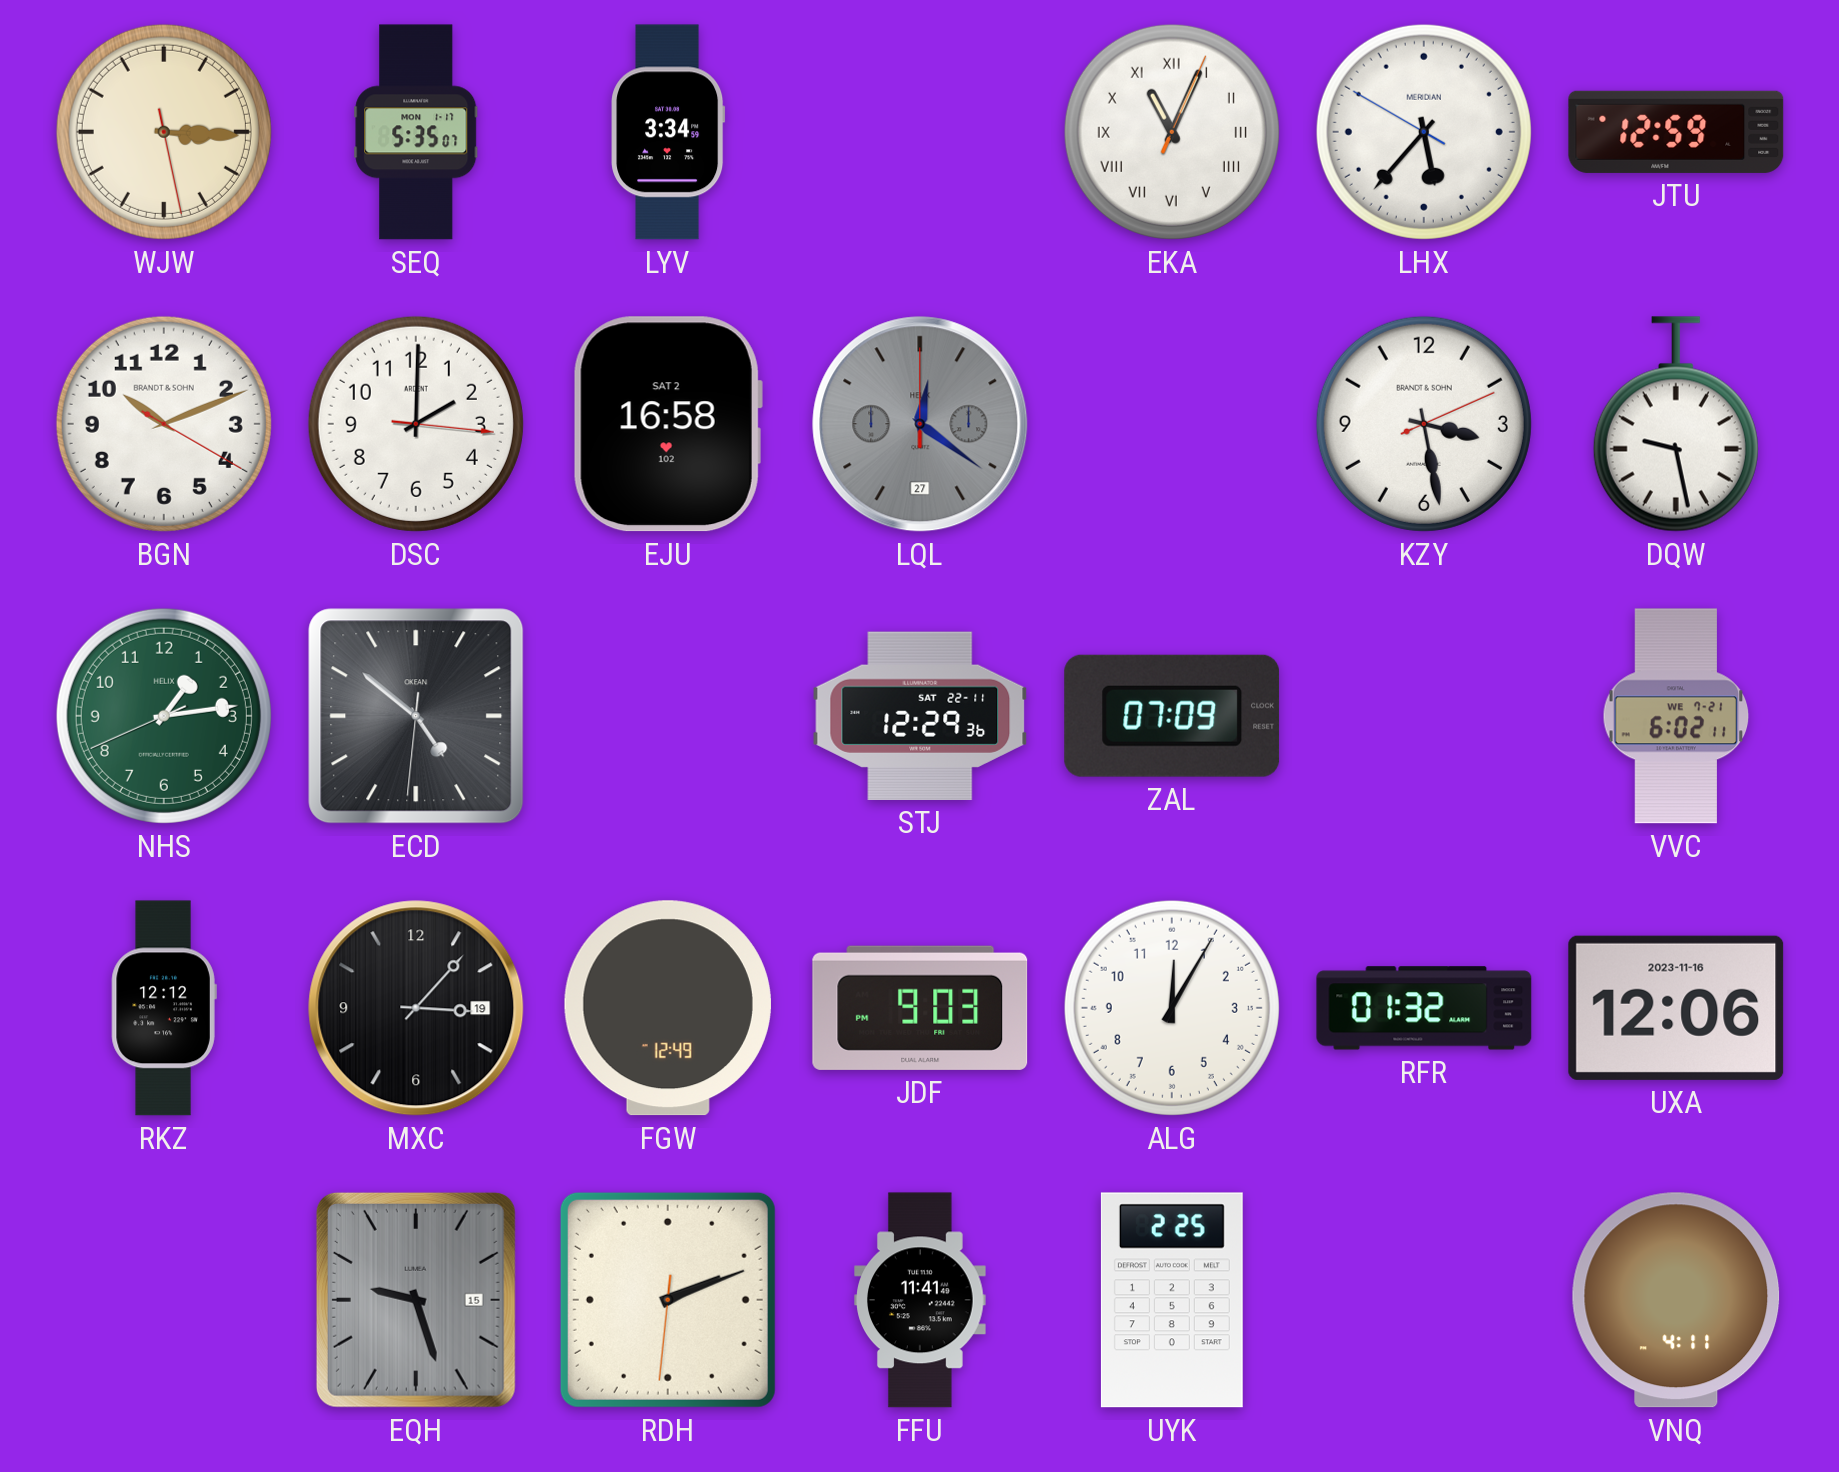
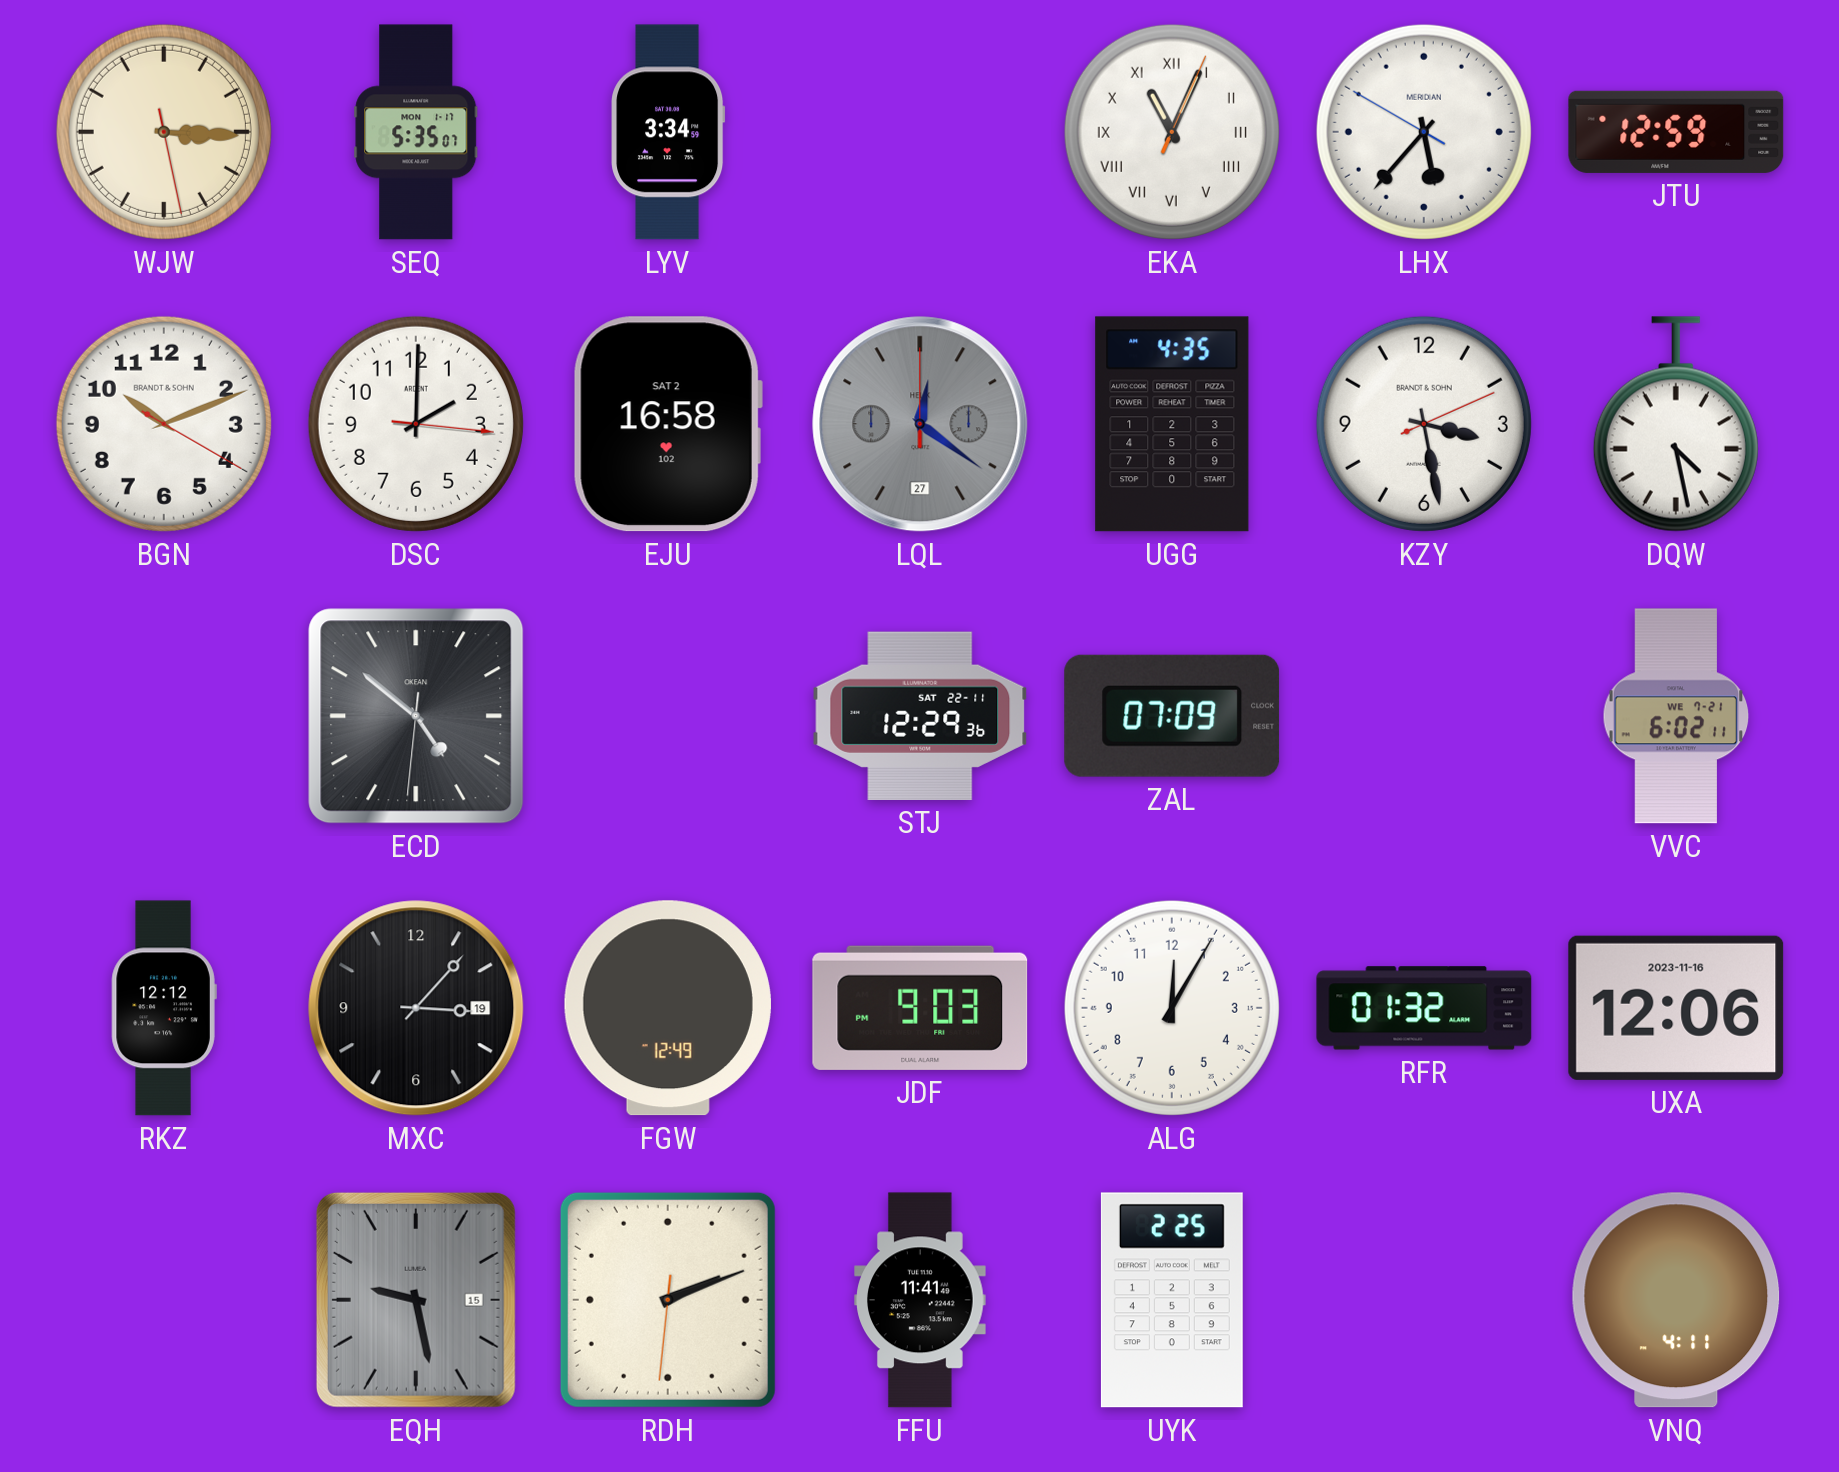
UGG: none -> 4:35 (1172, 424)
DQW: 9:28 -> 4:28 (1676, 424)
NHS: 1:13 -> none (164, 716)
EQH: 9:27 -> 9:28 (416, 1300)
